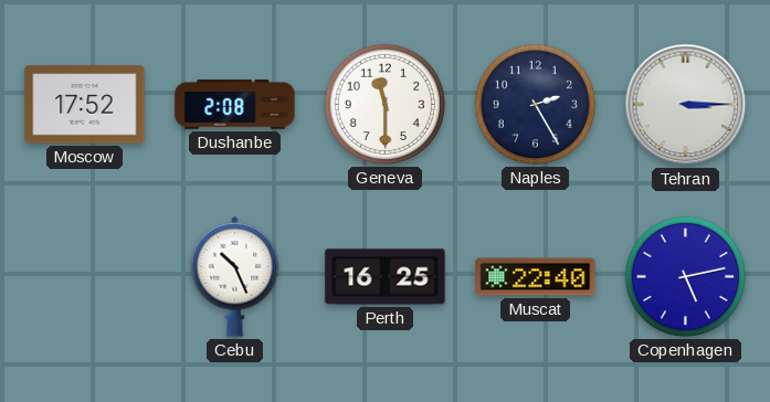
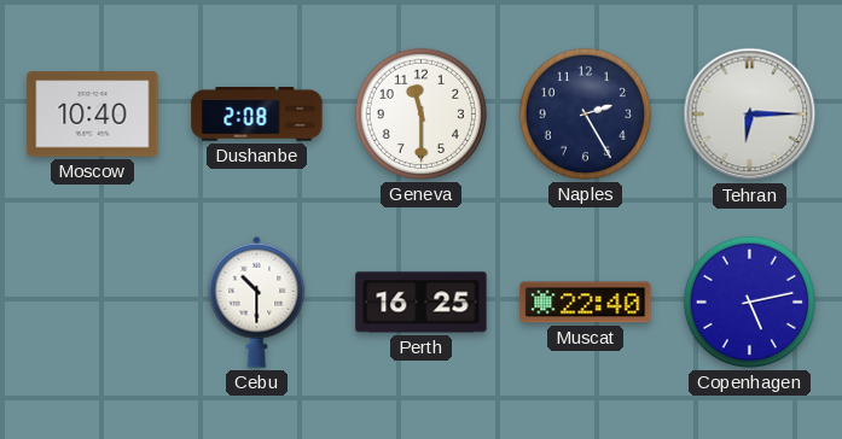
Moscow: 17:52 -> 10:40 (93, 115)
Tehran: 3:15 -> 6:15 (750, 115)
Cebu: 10:26 -> 10:30 (257, 302)
